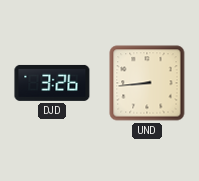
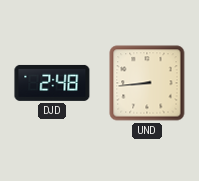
DJD: 3:26 -> 2:48 (52, 83)
